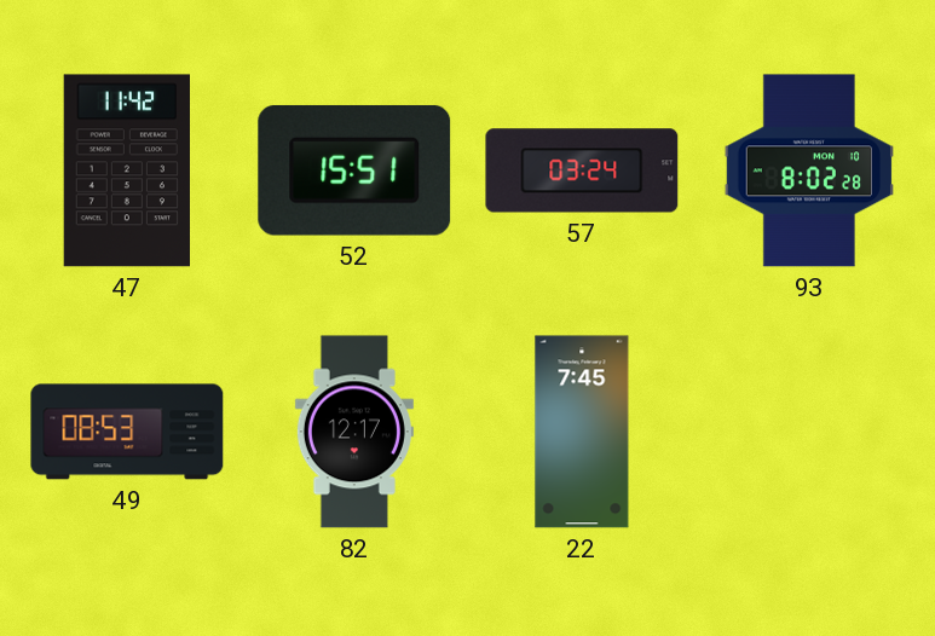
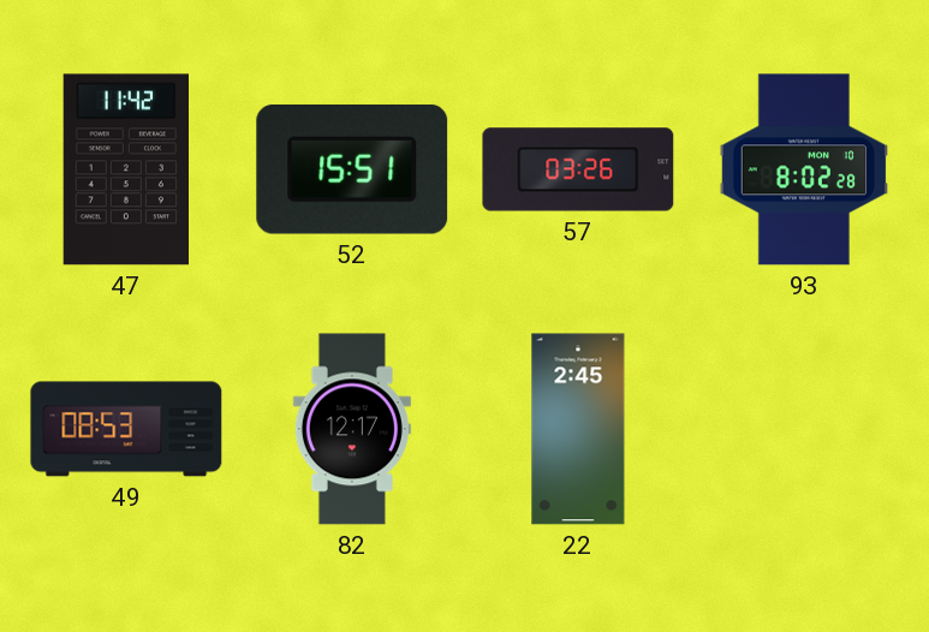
57: 03:24 -> 03:26 (578, 169)
22: 7:45 -> 2:45 (578, 429)
